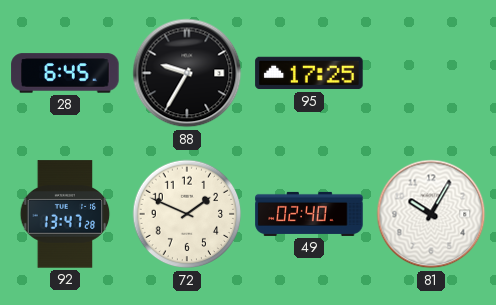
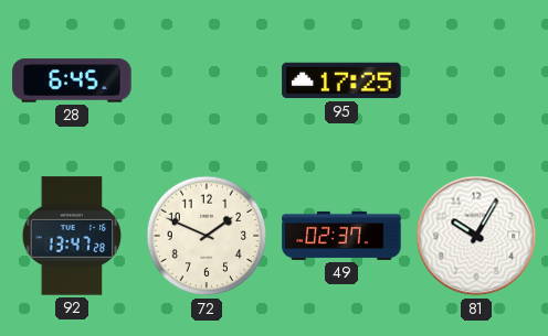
88: 9:35 -> none (187, 73)
49: 02:40 -> 02:37 (341, 236)
